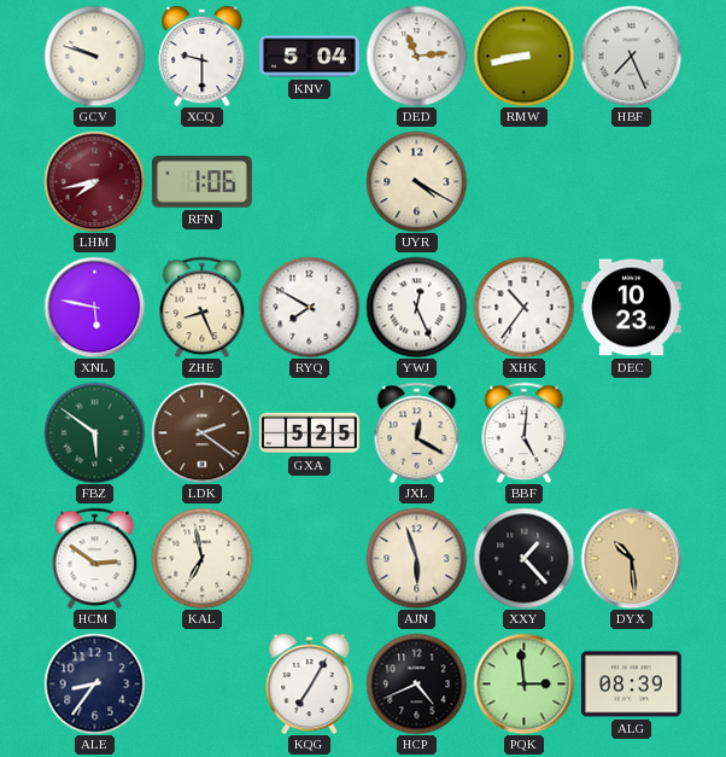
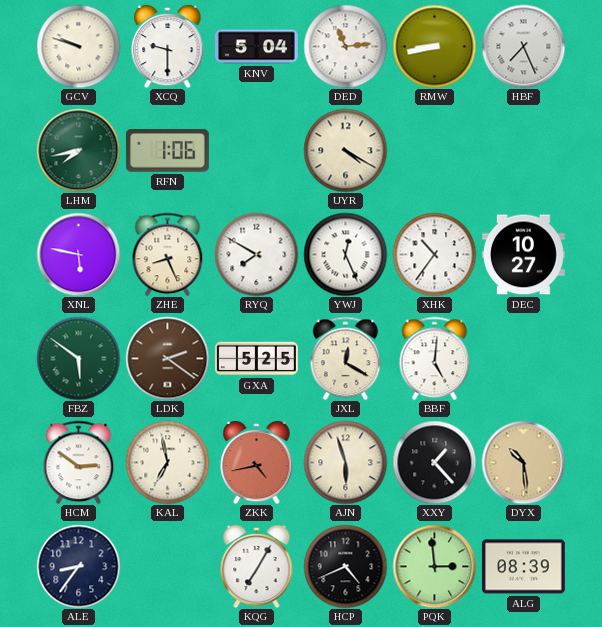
LHM dial: burgundy -> green (78, 150)
DEC: 10:23 -> 10:27 (523, 255)
ZKK: none -> 4:43 (257, 462)
